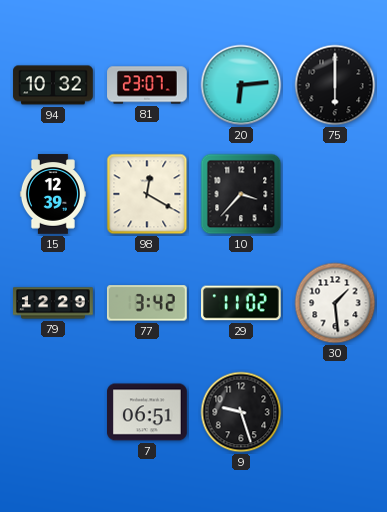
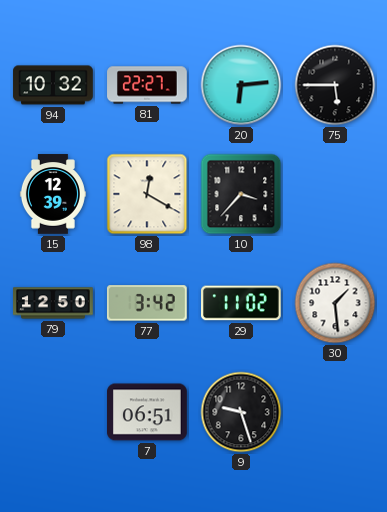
81: 23:07 -> 22:27 (147, 85)
75: 6:00 -> 5:45 (335, 85)
79: 12:29 -> 12:50 (53, 303)
